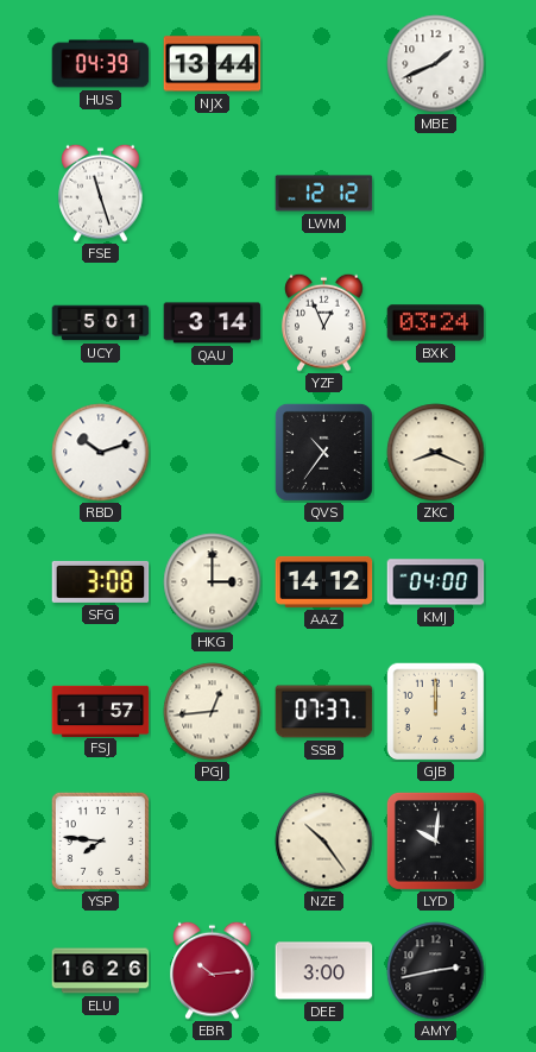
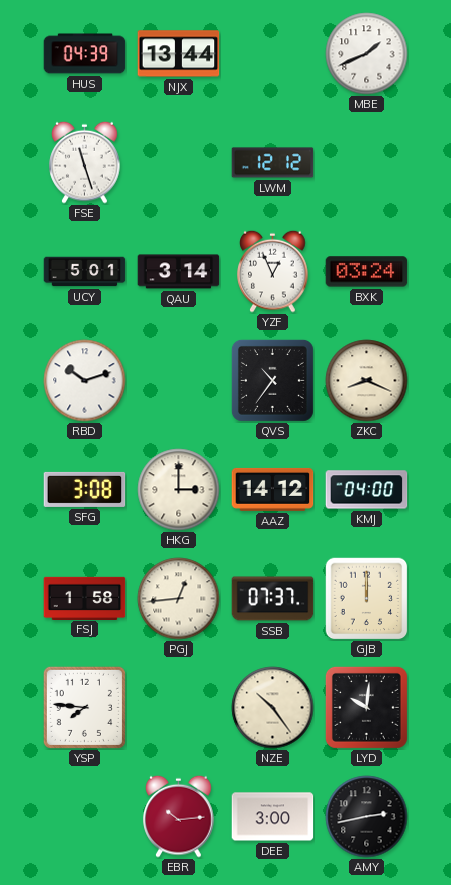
FSJ: 1:57 -> 1:58 (85, 598)
ELU: 16:26 -> none (101, 971)
